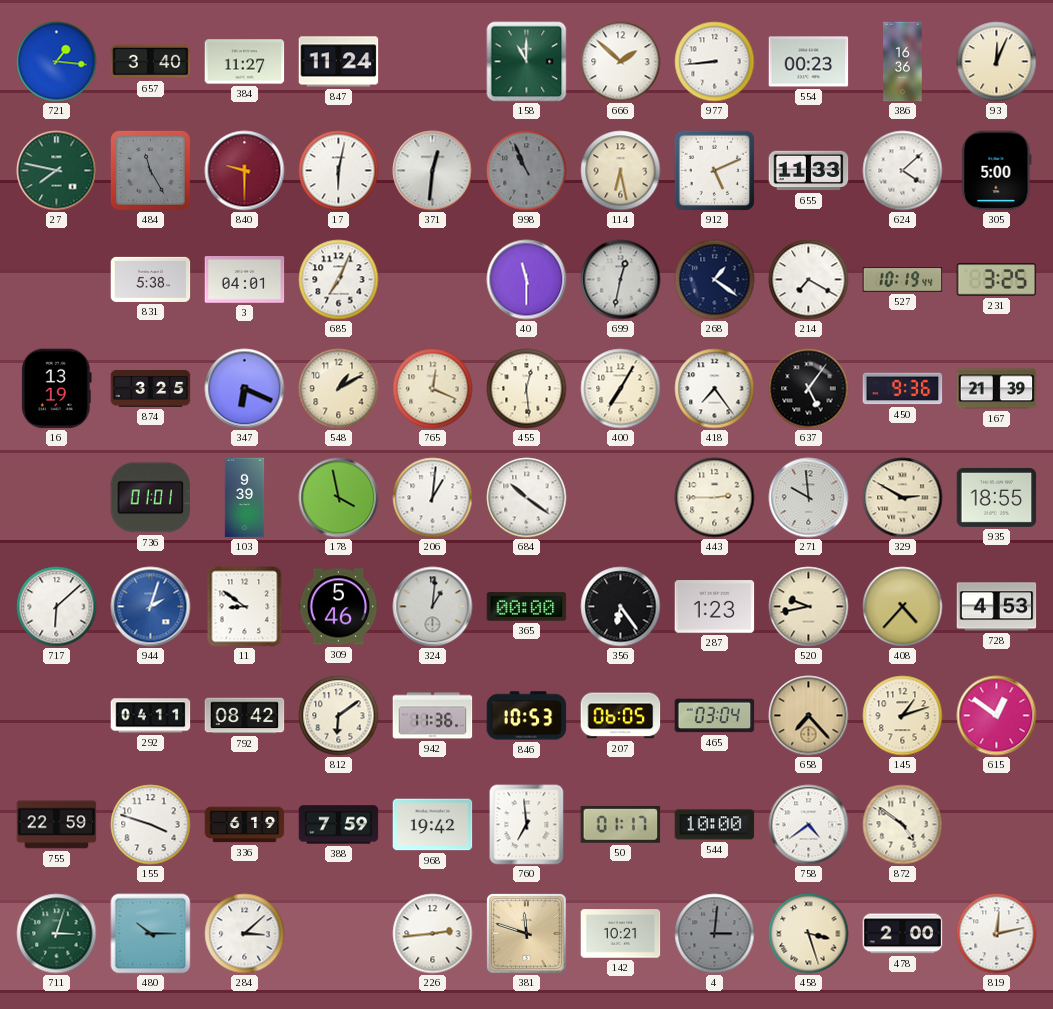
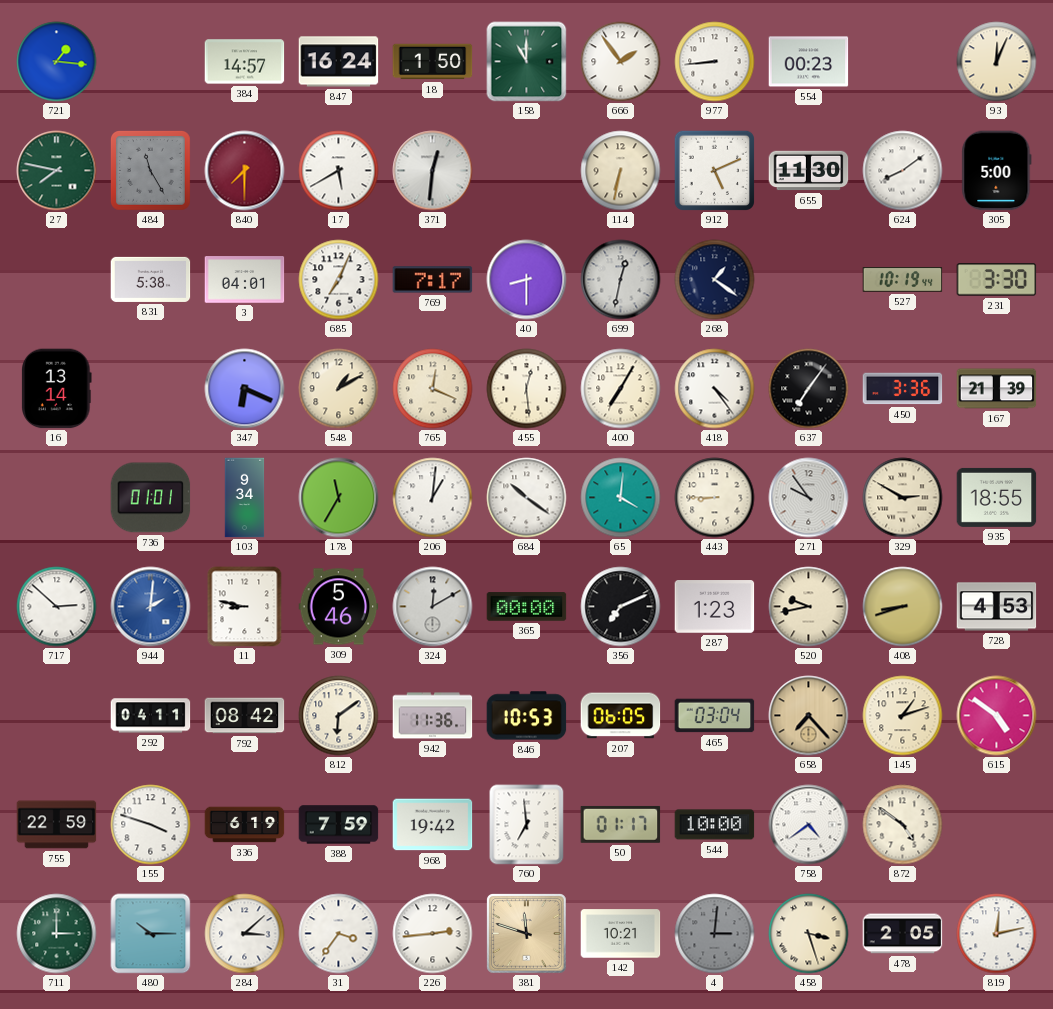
657: 3:40 -> none (151, 62)
384: 11:27 -> 14:57 (245, 62)
847: 11:24 -> 16:24 (339, 62)
18: none -> 1:50 (433, 62)
666: 1:52 -> 1:54 (621, 62)
386: 16:36 -> none (903, 62)
840: 9:30 -> 7:30 (245, 171)
17: 6:02 -> 5:40 (339, 171)
998: 10:56 -> none (527, 171)
114: 6:28 -> 6:32 (621, 171)
655: 11:33 -> 11:30 (809, 171)
624: 4:08 -> 8:09 (903, 171)
769: none -> 7:17 (433, 280)
40: 11:30 -> 8:30 (527, 280)
214: 7:20 -> none (809, 280)
231: 3:25 -> 3:30 (997, 280)
16: 13:19 -> 13:14 (57, 389)
874: 3:25 -> none (151, 388)
418: 7:24 -> 4:24 (715, 389)
637: 5:06 -> 7:06 (809, 389)
450: 9:36 -> 3:36 (903, 389)
103: 9:39 -> 9:34 (245, 498)
178: 3:58 -> 11:35 (339, 498)
65: none -> 4:01 (621, 498)
443: 2:45 -> 8:45 (715, 498)
271: 9:59 -> 9:54 (809, 498)
717: 6:08 -> 2:52 (57, 607)
944: 2:03 -> 2:01 (151, 607)
11: 8:51 -> 8:47 (245, 607)
324: 1:01 -> 12:10 (433, 607)
356: 6:24 -> 7:11 (621, 607)
408: 4:37 -> 8:42 (903, 607)
615: 12:51 -> 4:51 (997, 716)
711: 3:03 -> 3:00 (57, 934)
31: none -> 3:36 (339, 934)
478: 2:00 -> 2:05 (903, 934)
